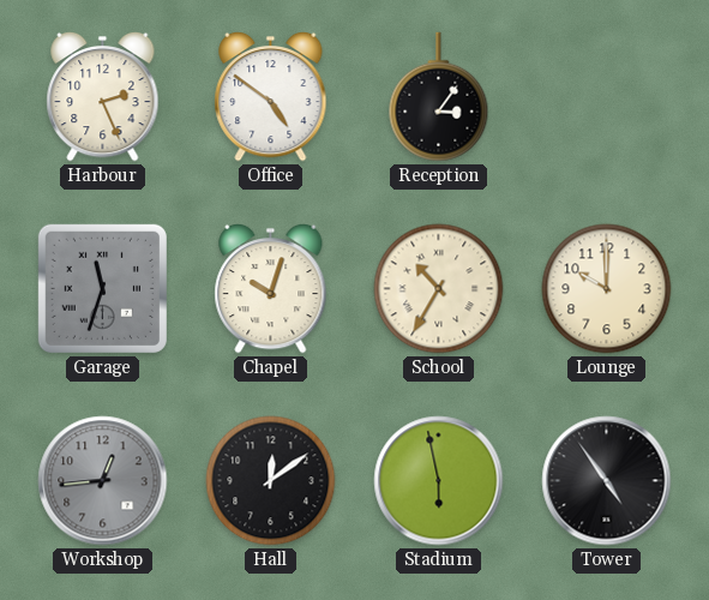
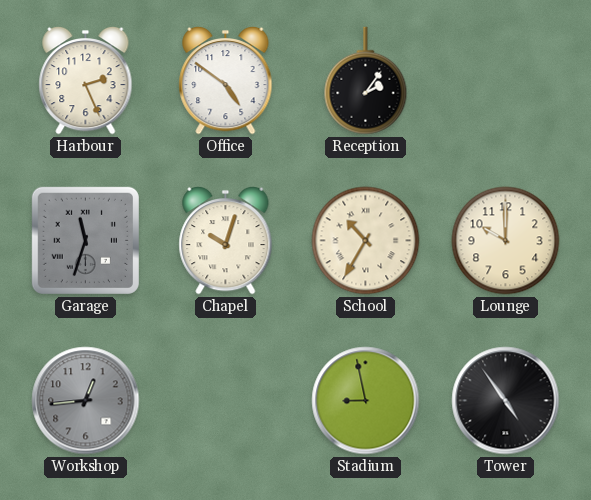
Reception: 3:06 -> 2:06 (366, 81)
Hall: 12:09 -> none (271, 481)
Stadium: 5:58 -> 8:58 (366, 401)
